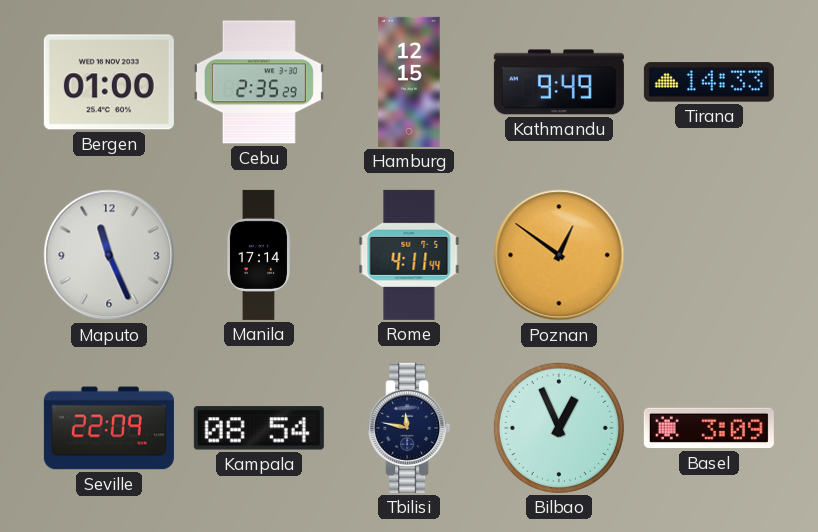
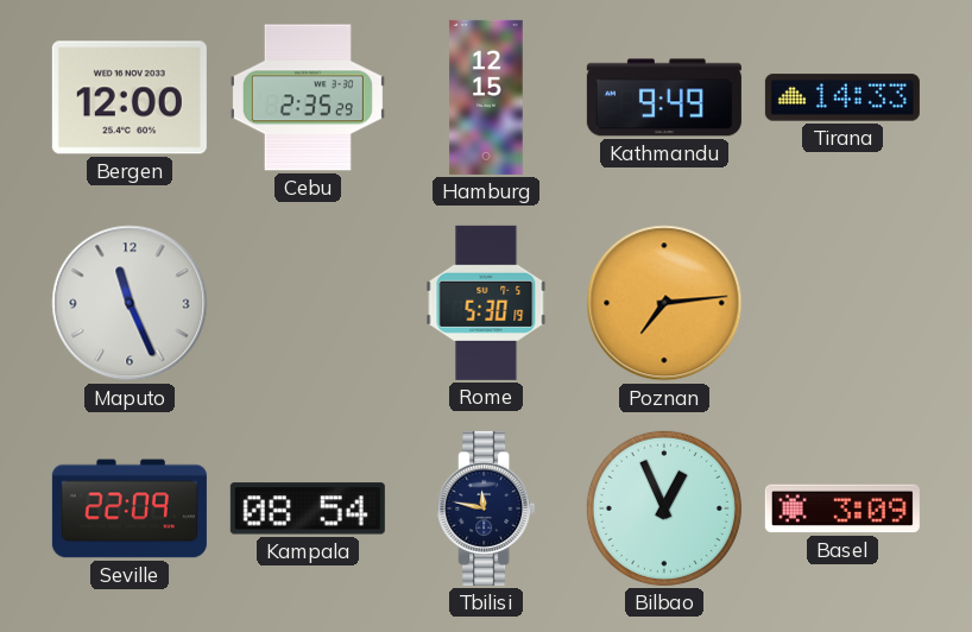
Bergen: 01:00 -> 12:00 (130, 97)
Manila: 17:14 -> none (258, 255)
Rome: 4:11 -> 5:30 (486, 303)
Poznan: 12:51 -> 7:14 (664, 303)
